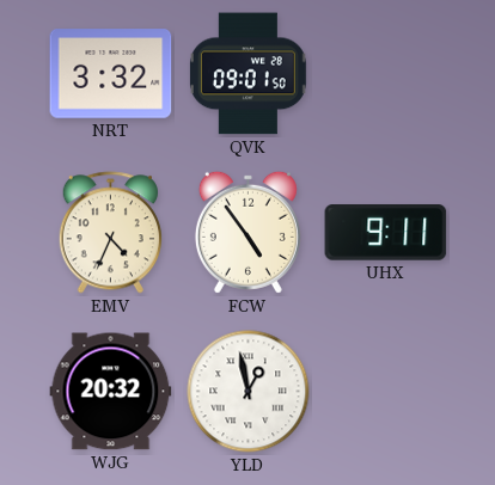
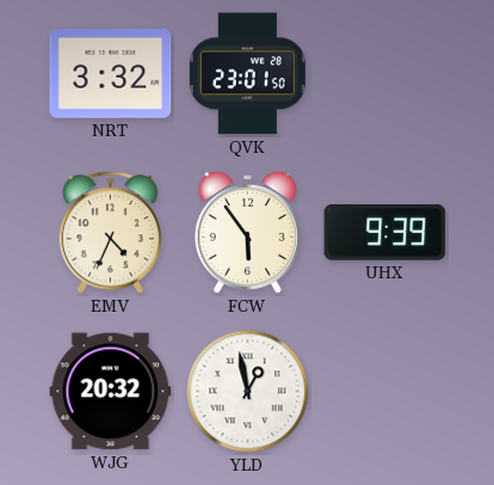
QVK: 09:01 -> 23:01 (247, 74)
FCW: 4:54 -> 5:54 (247, 232)
UHX: 9:11 -> 9:39 (385, 233)
